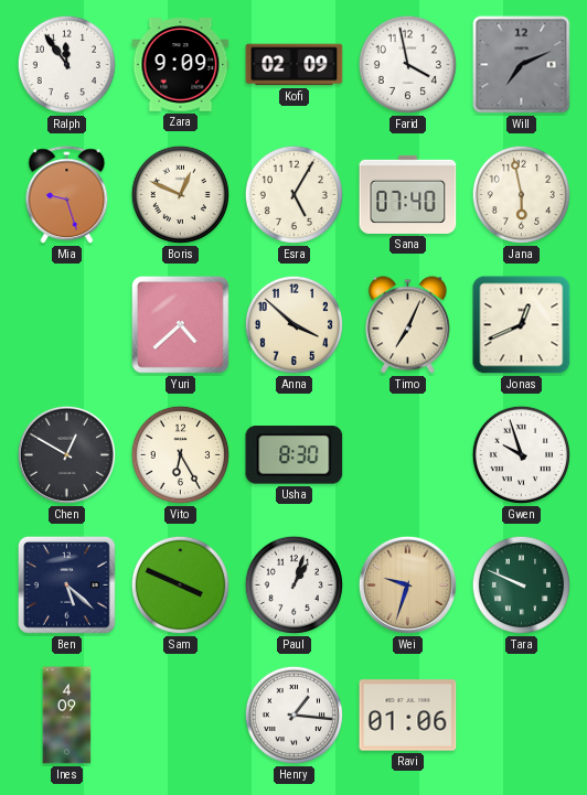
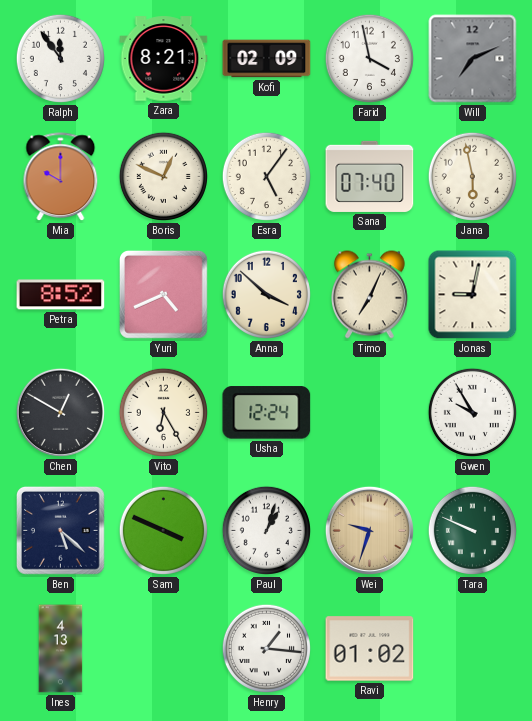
Zara: 9:09 -> 8:21 (164, 59)
Mia: 9:27 -> 10:00 (61, 177)
Esra: 5:05 -> 5:06 (266, 176)
Petra: none -> 8:52 (61, 295)
Yuri: 4:38 -> 4:41 (164, 295)
Jonas: 12:41 -> 9:02 (473, 295)
Usha: 8:30 -> 12:24 (267, 413)
Gwen: 9:57 -> 9:55 (472, 412)
Ines: 4:09 -> 4:13 (61, 649)
Ravi: 01:06 -> 01:02 (370, 649)
